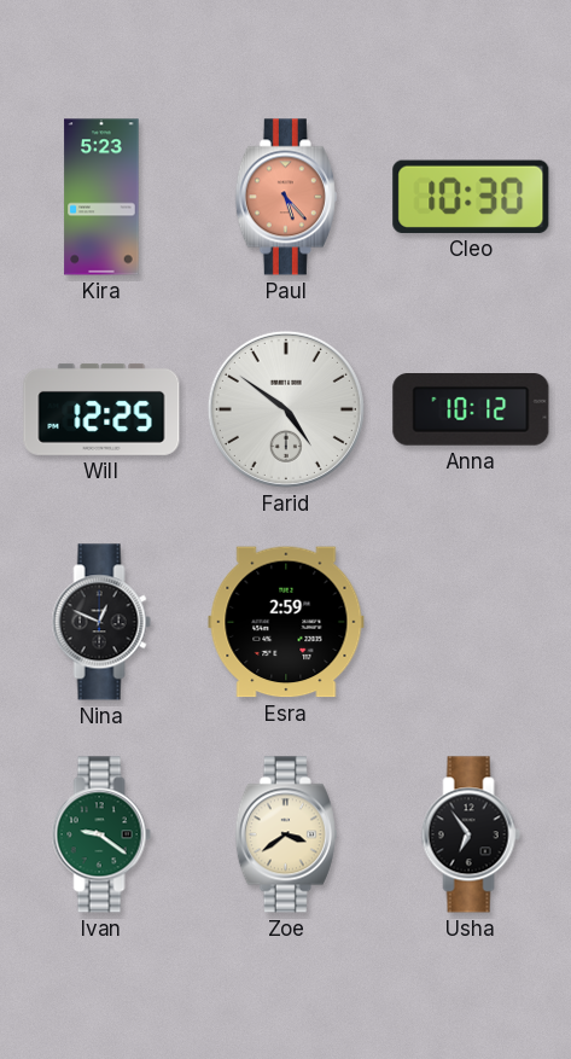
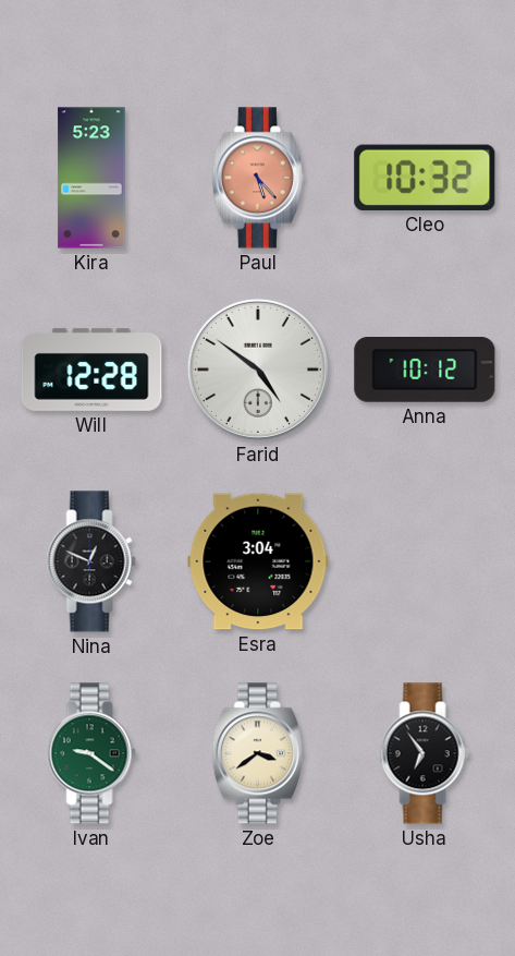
Cleo: 10:30 -> 10:32 (425, 178)
Will: 12:25 -> 12:28 (91, 370)
Esra: 2:59 -> 3:04 (258, 561)
